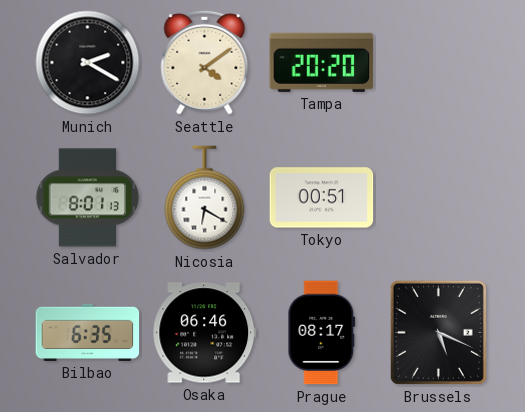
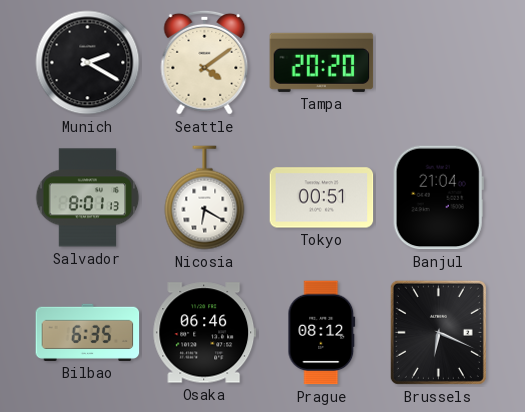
Banjul: none -> 21:04 (438, 198)
Prague: 08:17 -> 08:12 (322, 333)
Brussels: 5:19 -> 6:19 (438, 332)
